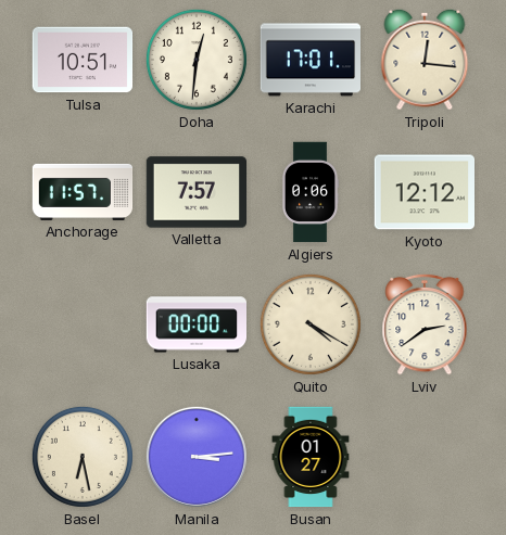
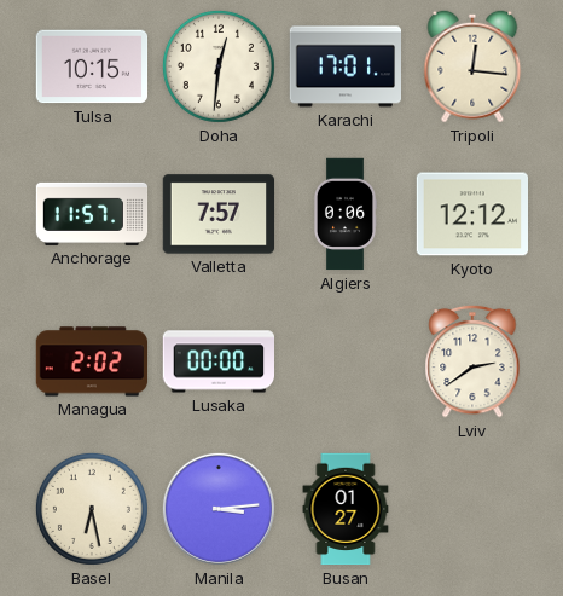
Tulsa: 10:51 -> 10:15 (92, 66)
Managua: none -> 2:02 (92, 361)
Quito: 4:20 -> none (311, 324)
